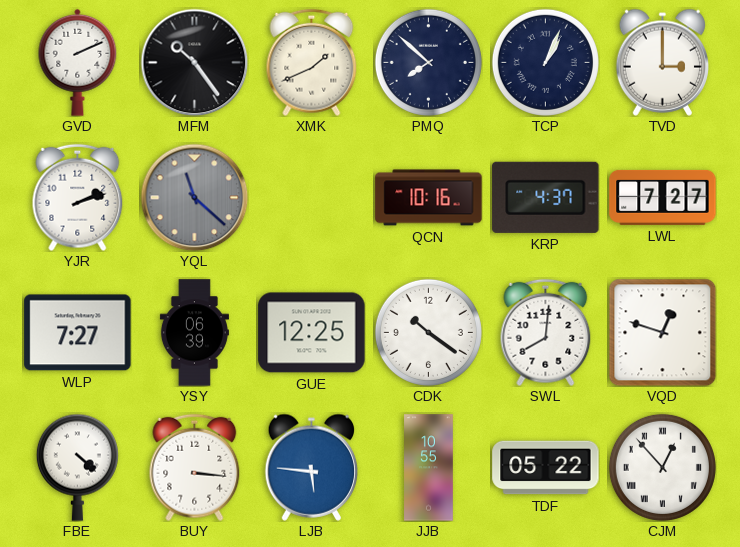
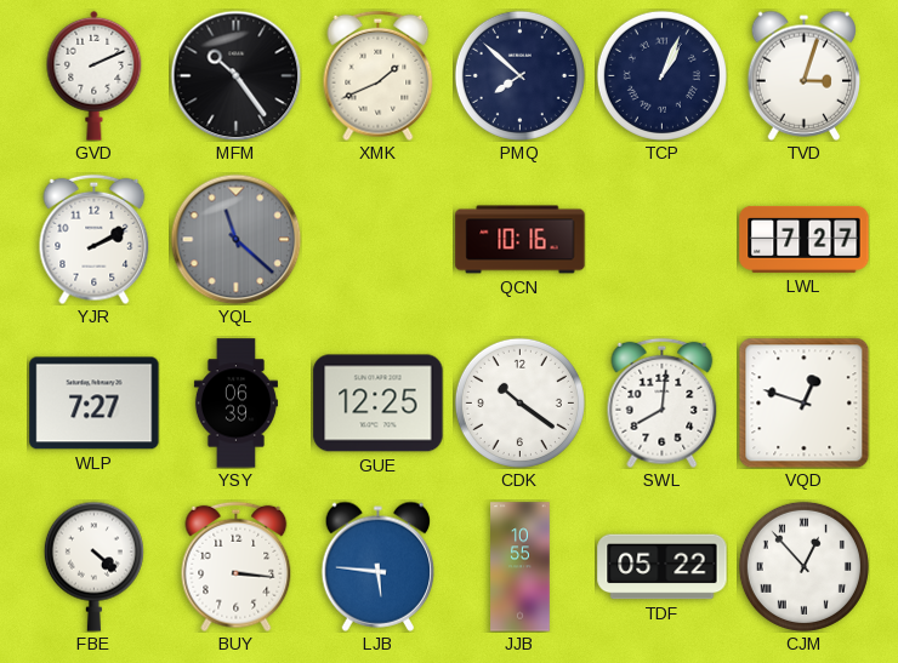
TVD: 3:00 -> 3:03 (803, 75)
YJR: 2:12 -> 2:10 (95, 239)
KRP: 4:37 -> none (546, 197)
